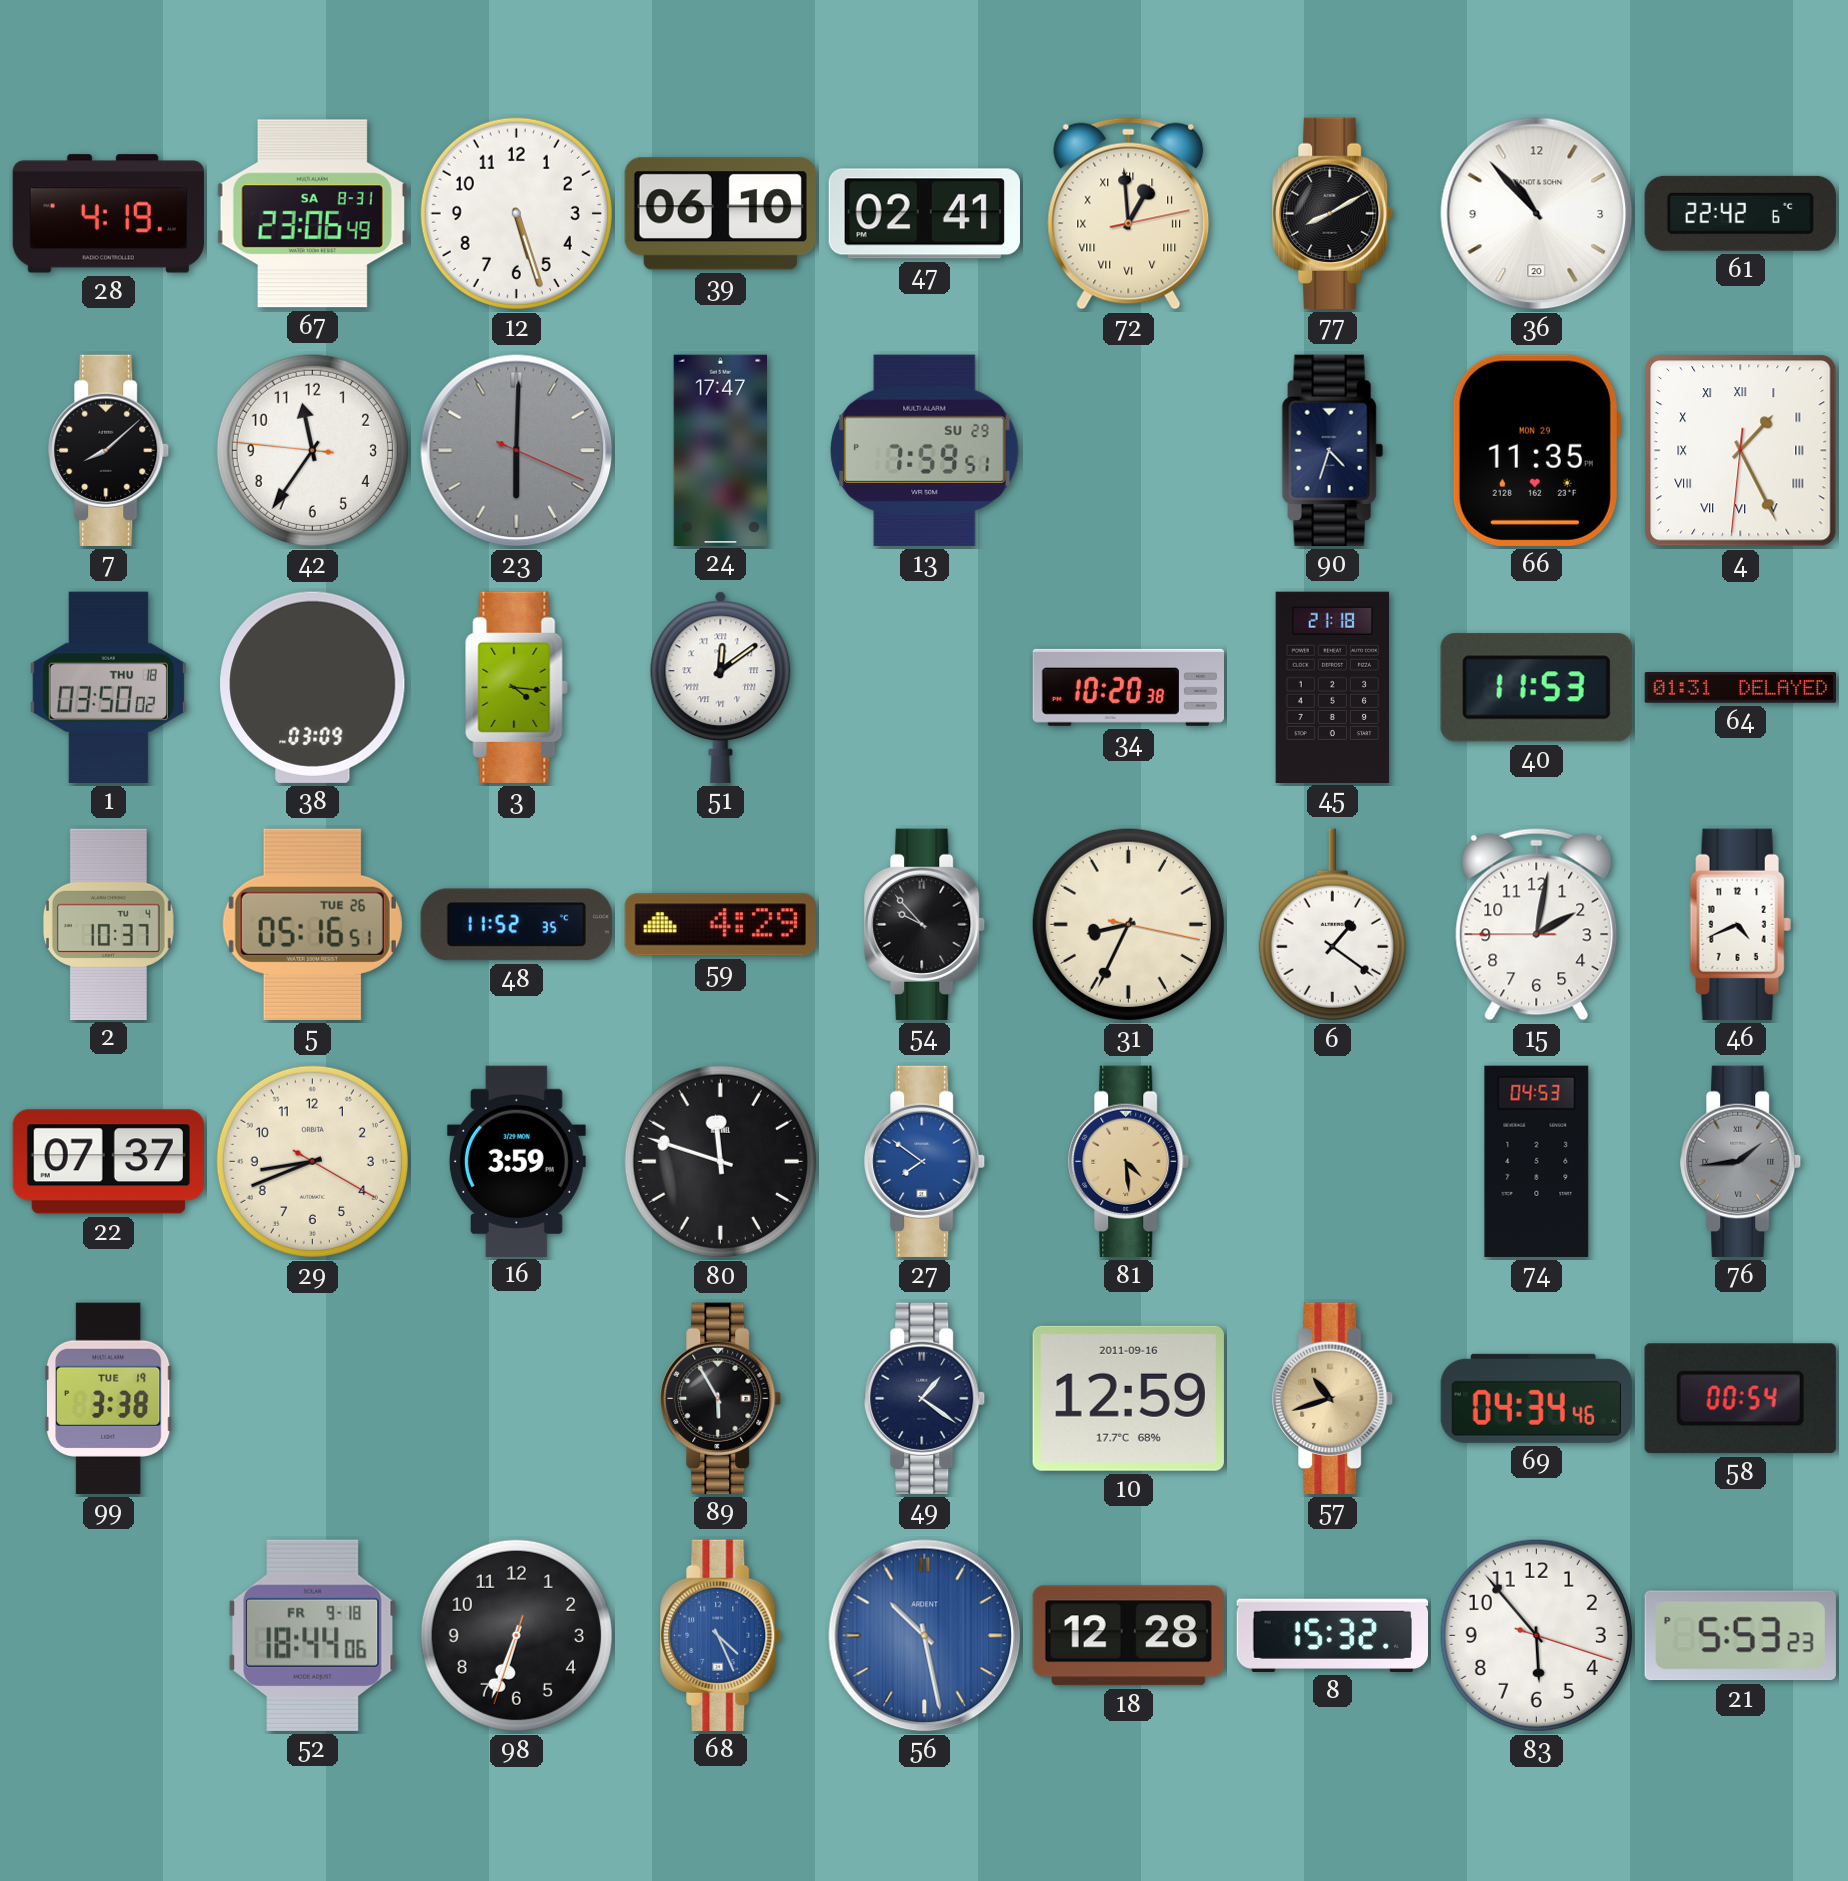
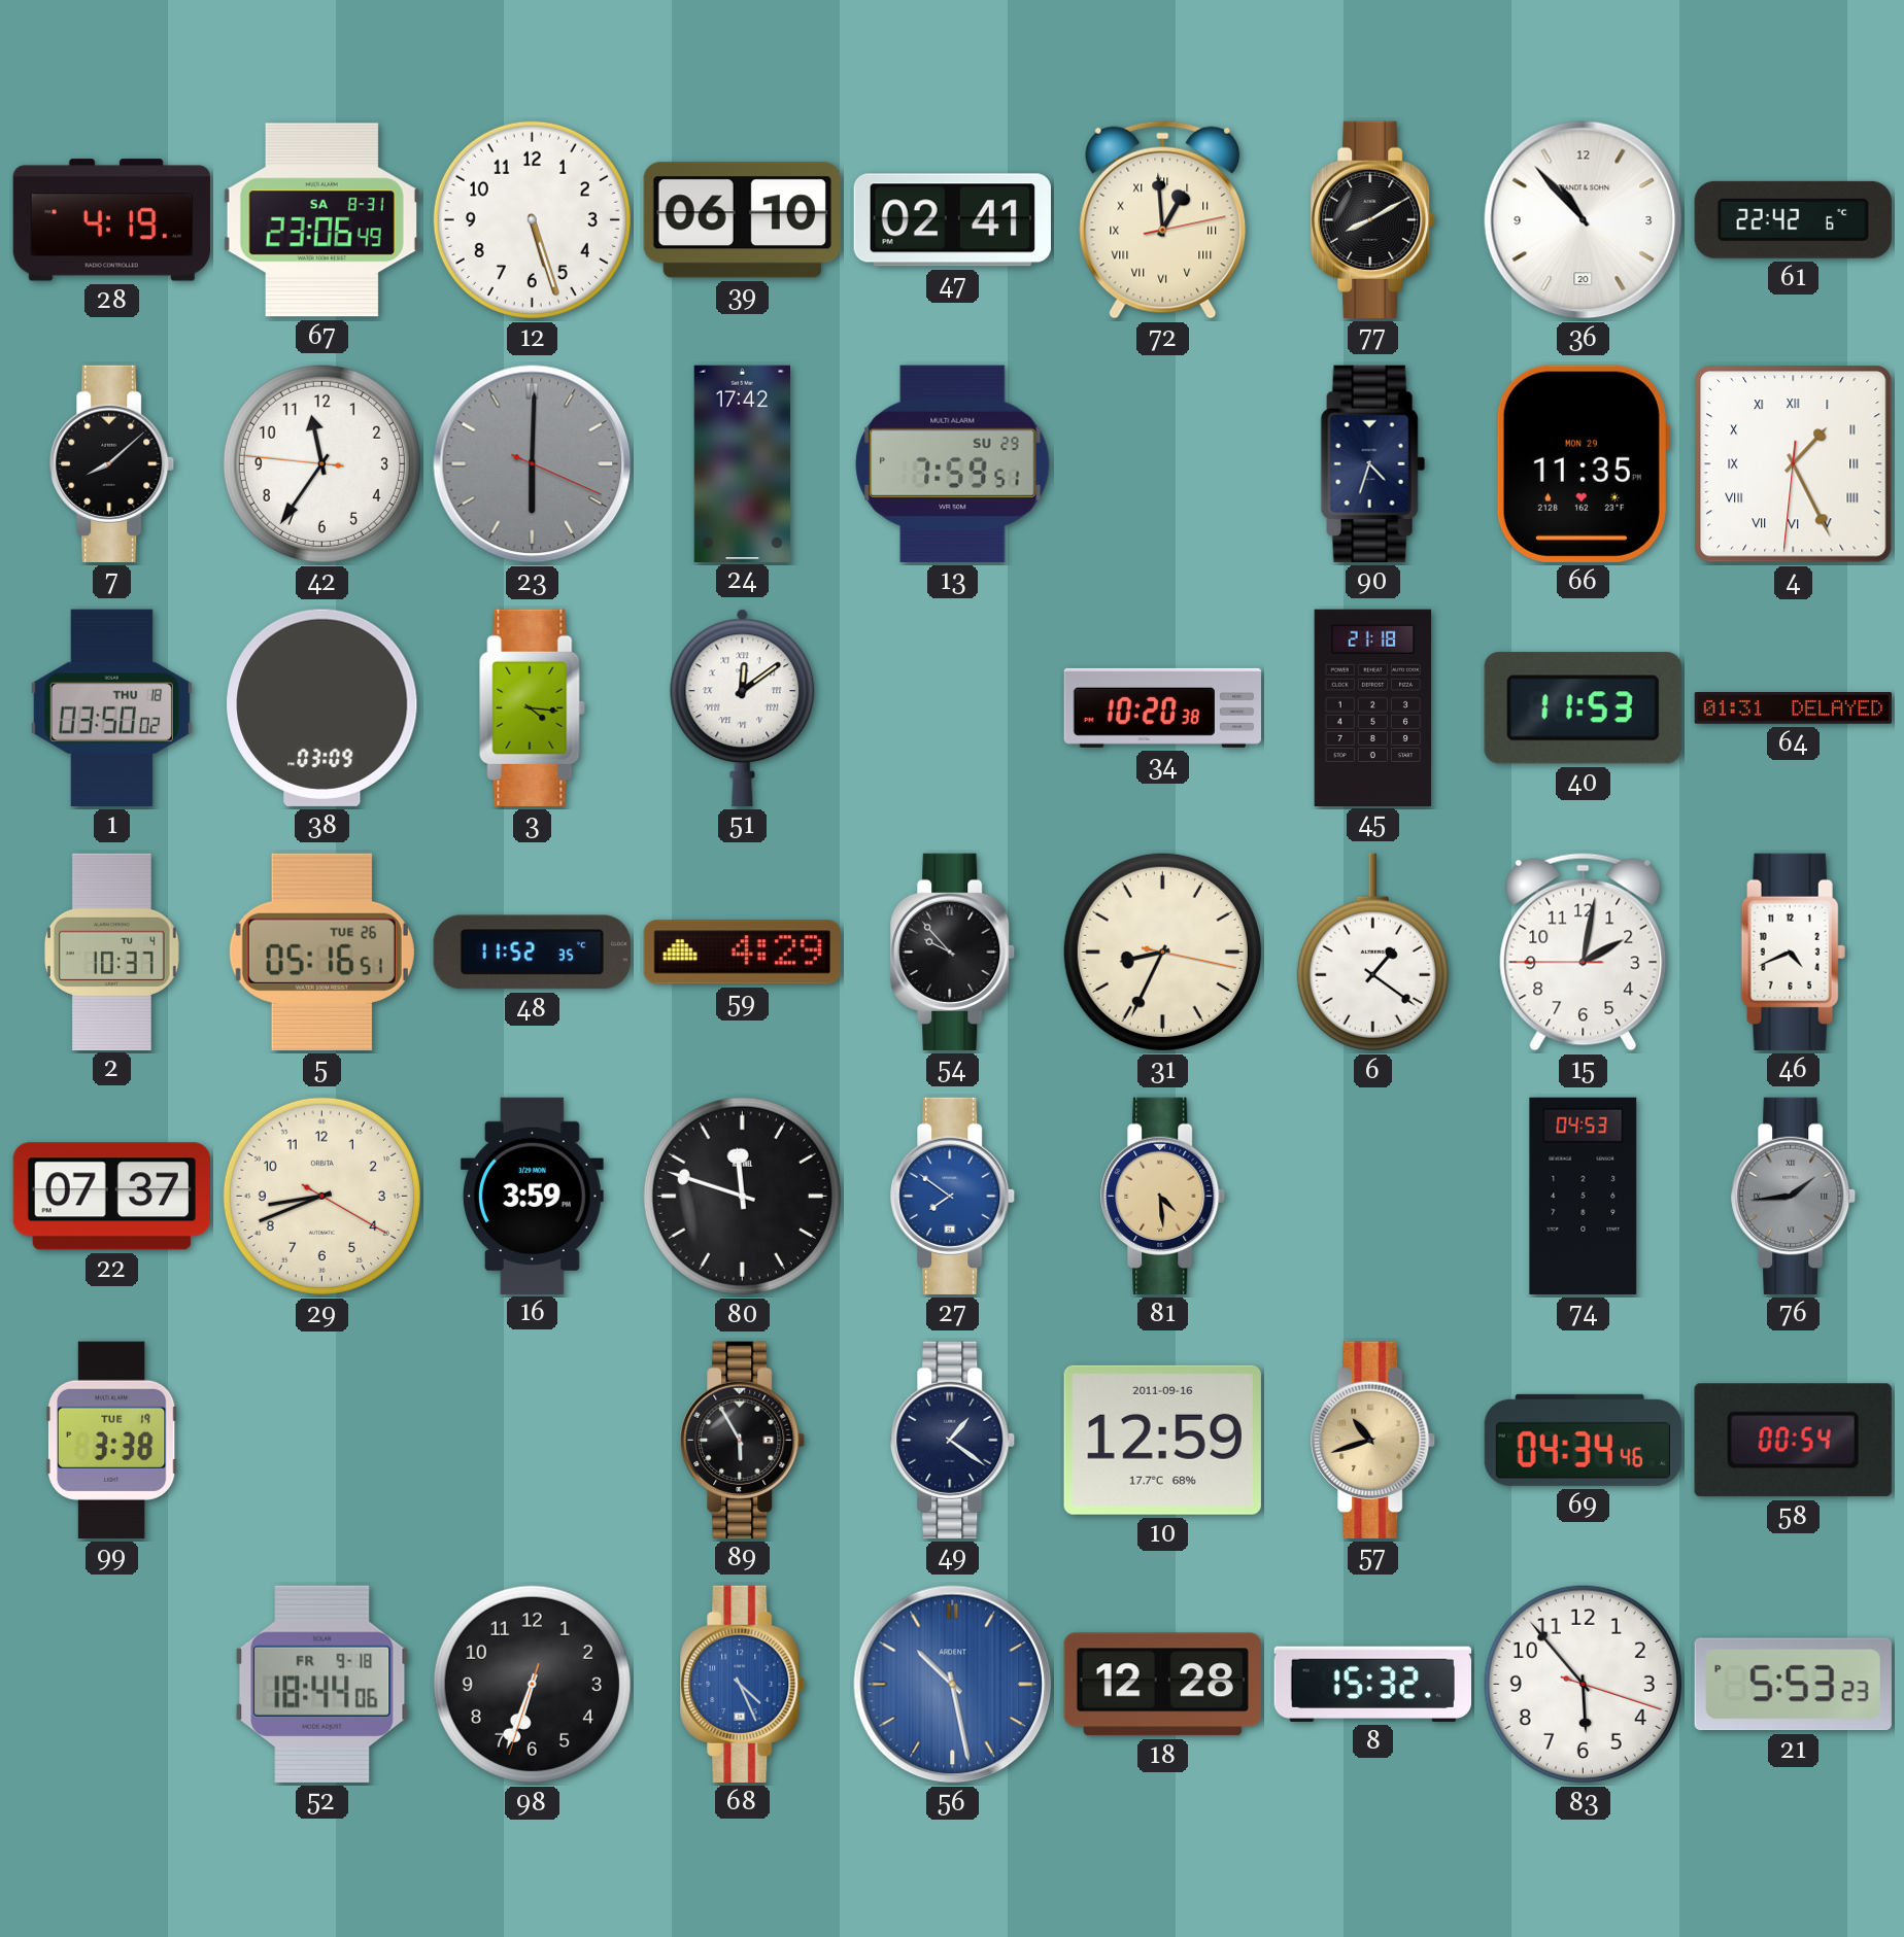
24: 17:47 -> 17:42 (742, 463)
